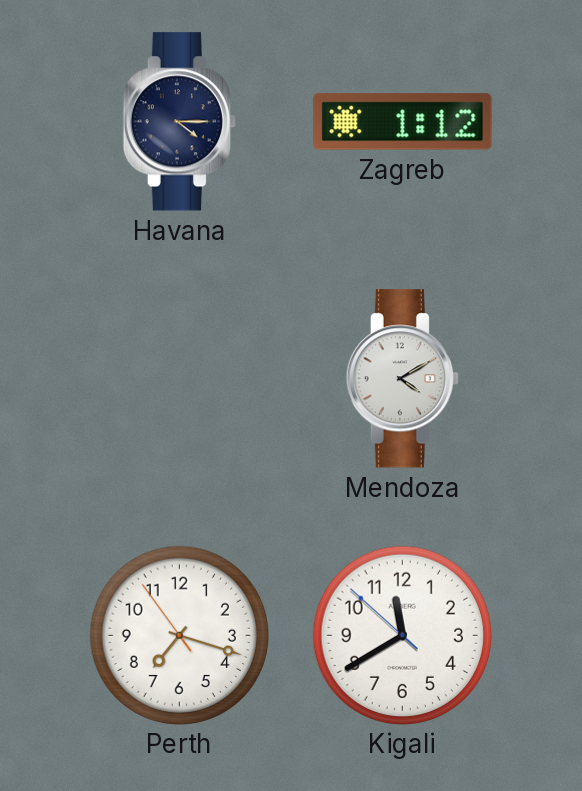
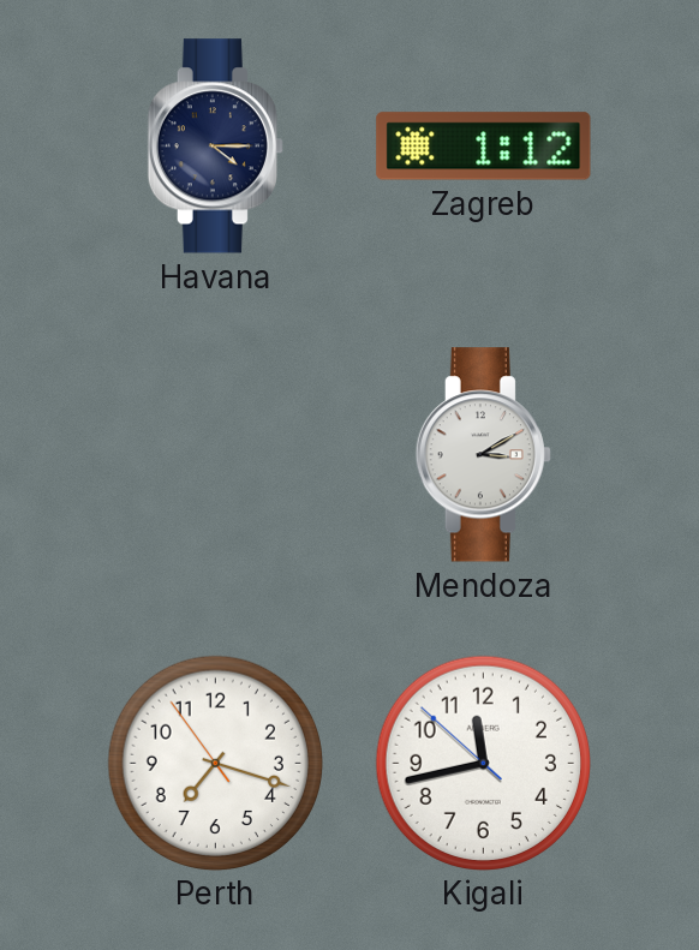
Mendoza: 4:10 -> 3:10 (483, 455)
Kigali: 11:39 -> 11:42 (483, 763)
